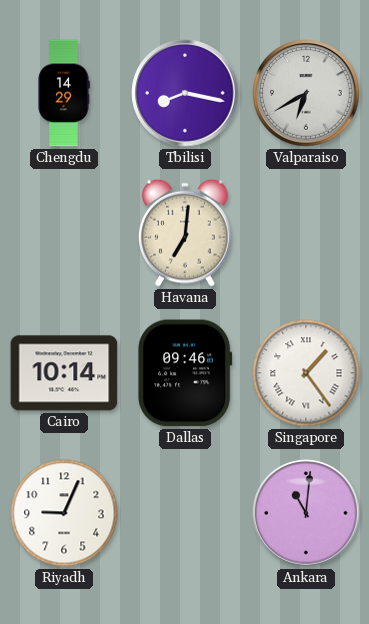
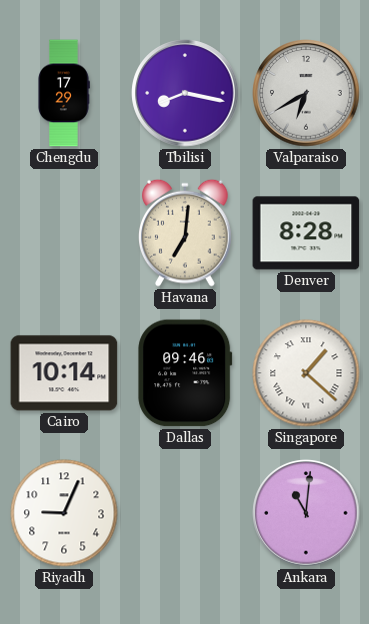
Chengdu: 14:29 -> 17:29 (64, 93)
Denver: none -> 8:28 (306, 233)
Singapore: 1:24 -> 1:22 (306, 373)
